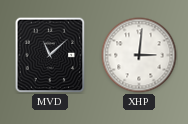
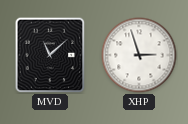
XHP: 3:01 -> 2:57 (139, 55)
